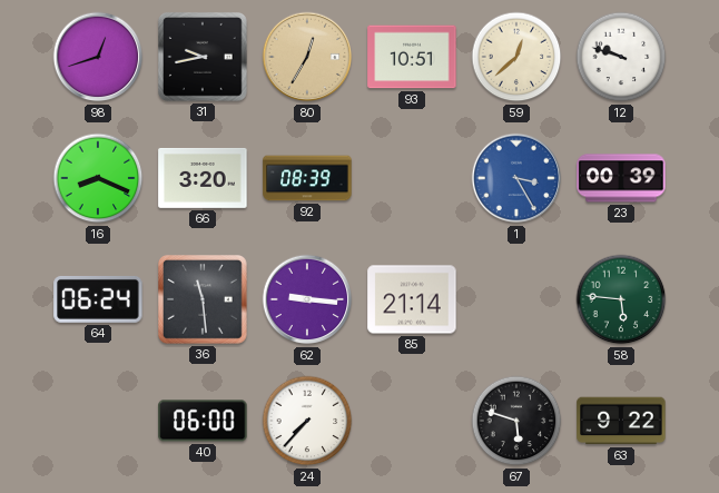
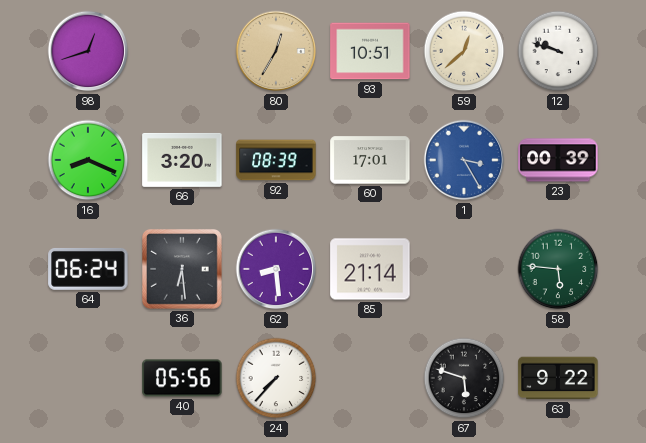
31: 9:43 -> none (204, 58)
60: none -> 17:01 (370, 160)
36: 11:29 -> 6:29 (183, 270)
62: 9:16 -> 8:29 (276, 269)
40: 06:00 -> 05:56 (182, 378)
